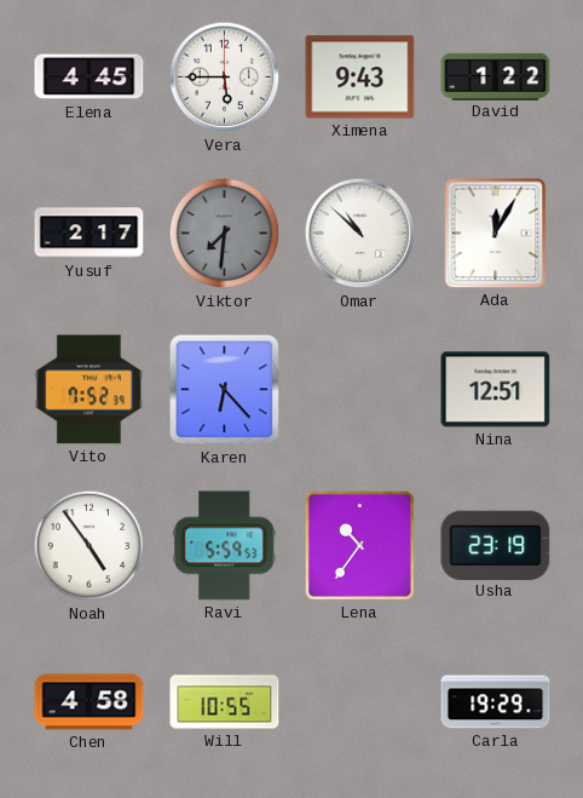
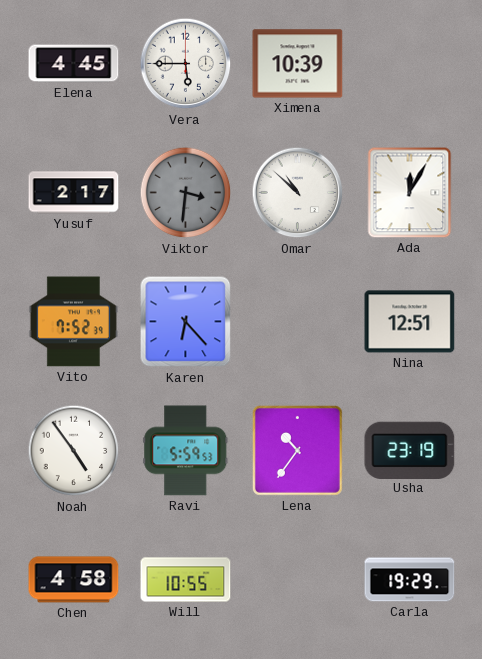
Ximena: 9:43 -> 10:39 (298, 64)
David: 1:22 -> none (496, 76)
Viktor: 7:31 -> 3:31 (186, 193)
